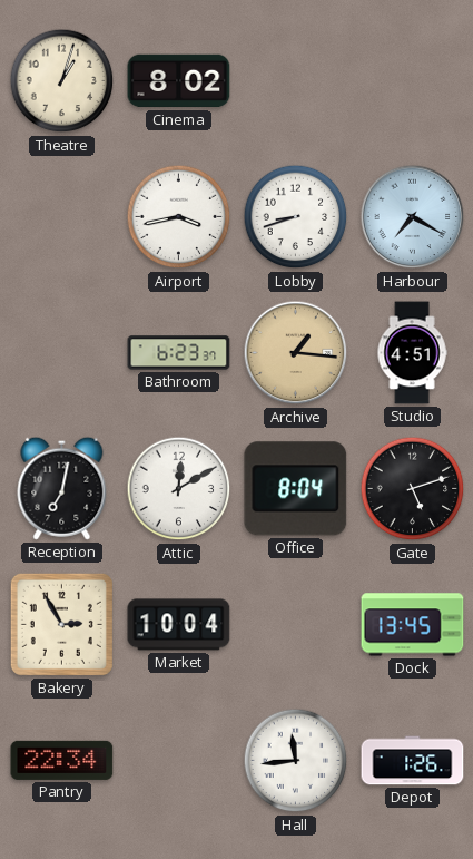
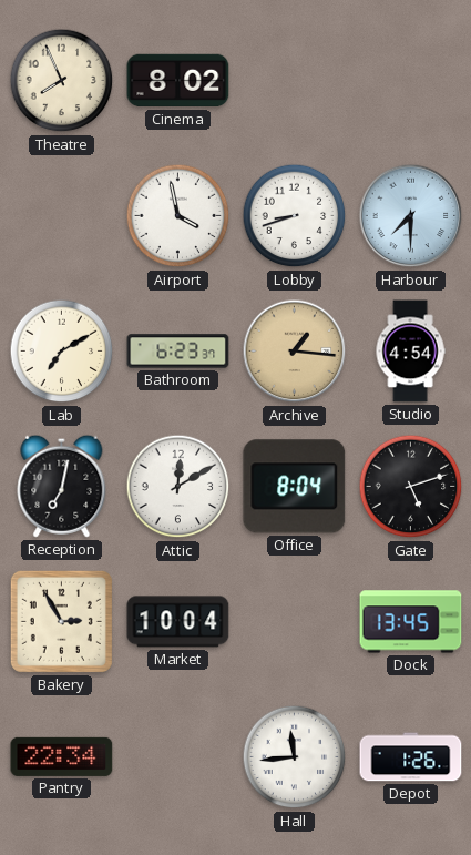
Theatre: 1:03 -> 7:56 (62, 81)
Airport: 3:43 -> 3:58 (178, 216)
Harbour: 7:20 -> 7:30 (411, 216)
Lab: none -> 7:10 (62, 352)
Studio: 4:51 -> 4:54 (410, 352)
